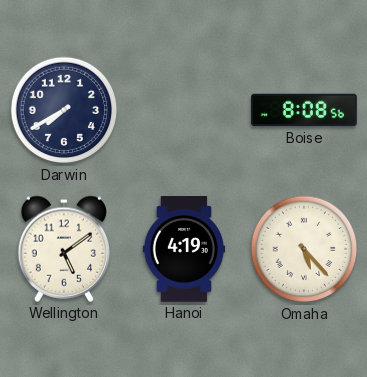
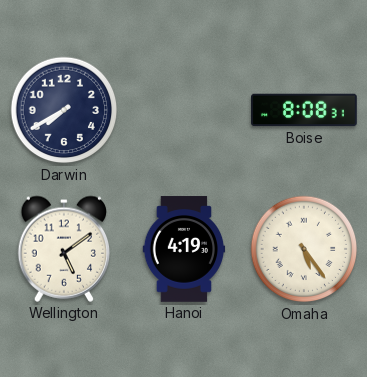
Boise: 8:08:56 -> 8:08:31 (304, 110)
Omaha: 5:23 -> 5:24 (304, 249)
